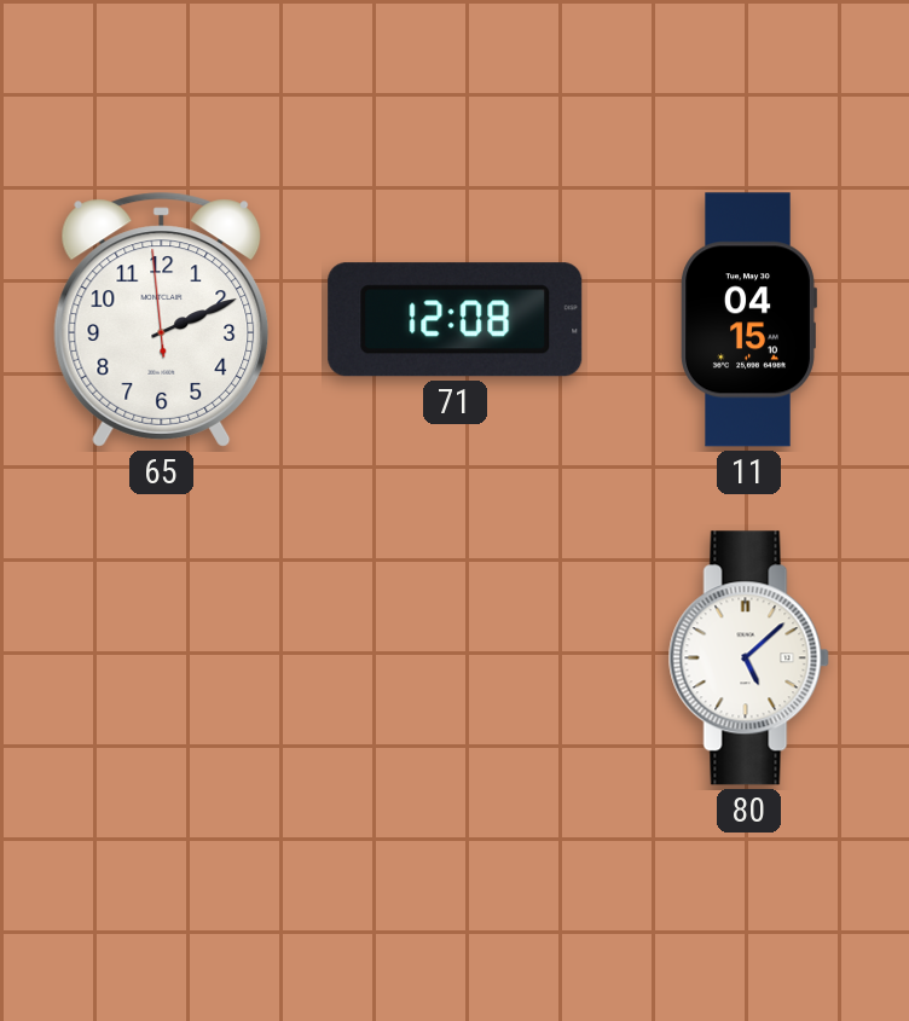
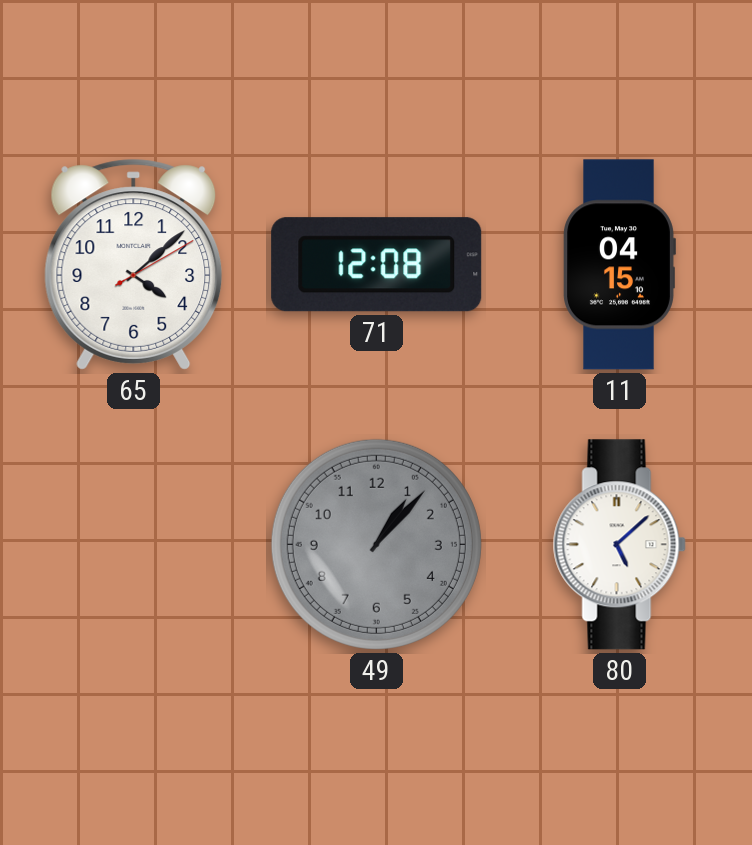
65: 2:10 -> 4:08 (134, 265)
49: none -> 1:07 (376, 544)
